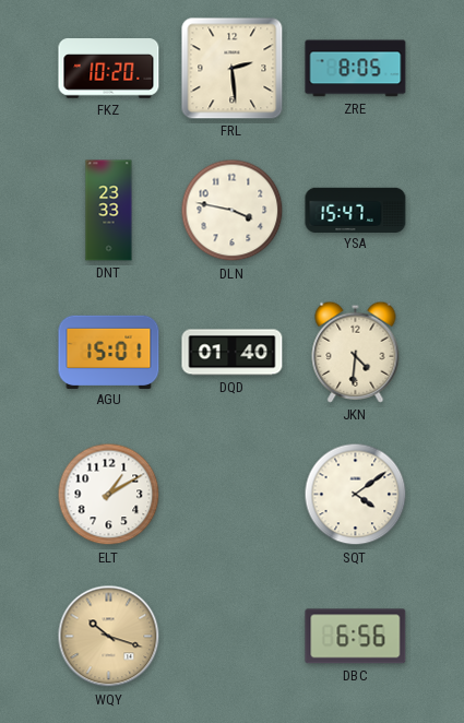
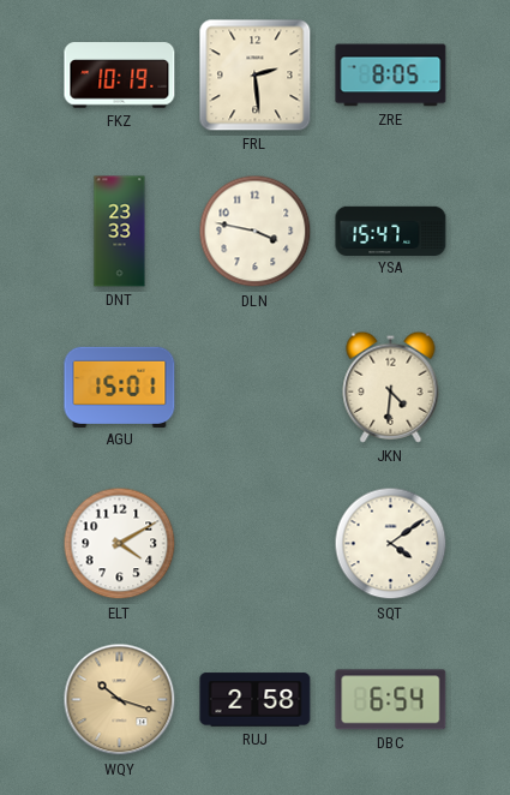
FKZ: 10:20 -> 10:19 (120, 76)
DQD: 01:40 -> none (233, 353)
ELT: 1:10 -> 4:10 (120, 544)
RUJ: none -> 2:58 (256, 700)
DBC: 6:56 -> 6:54 (391, 700)
